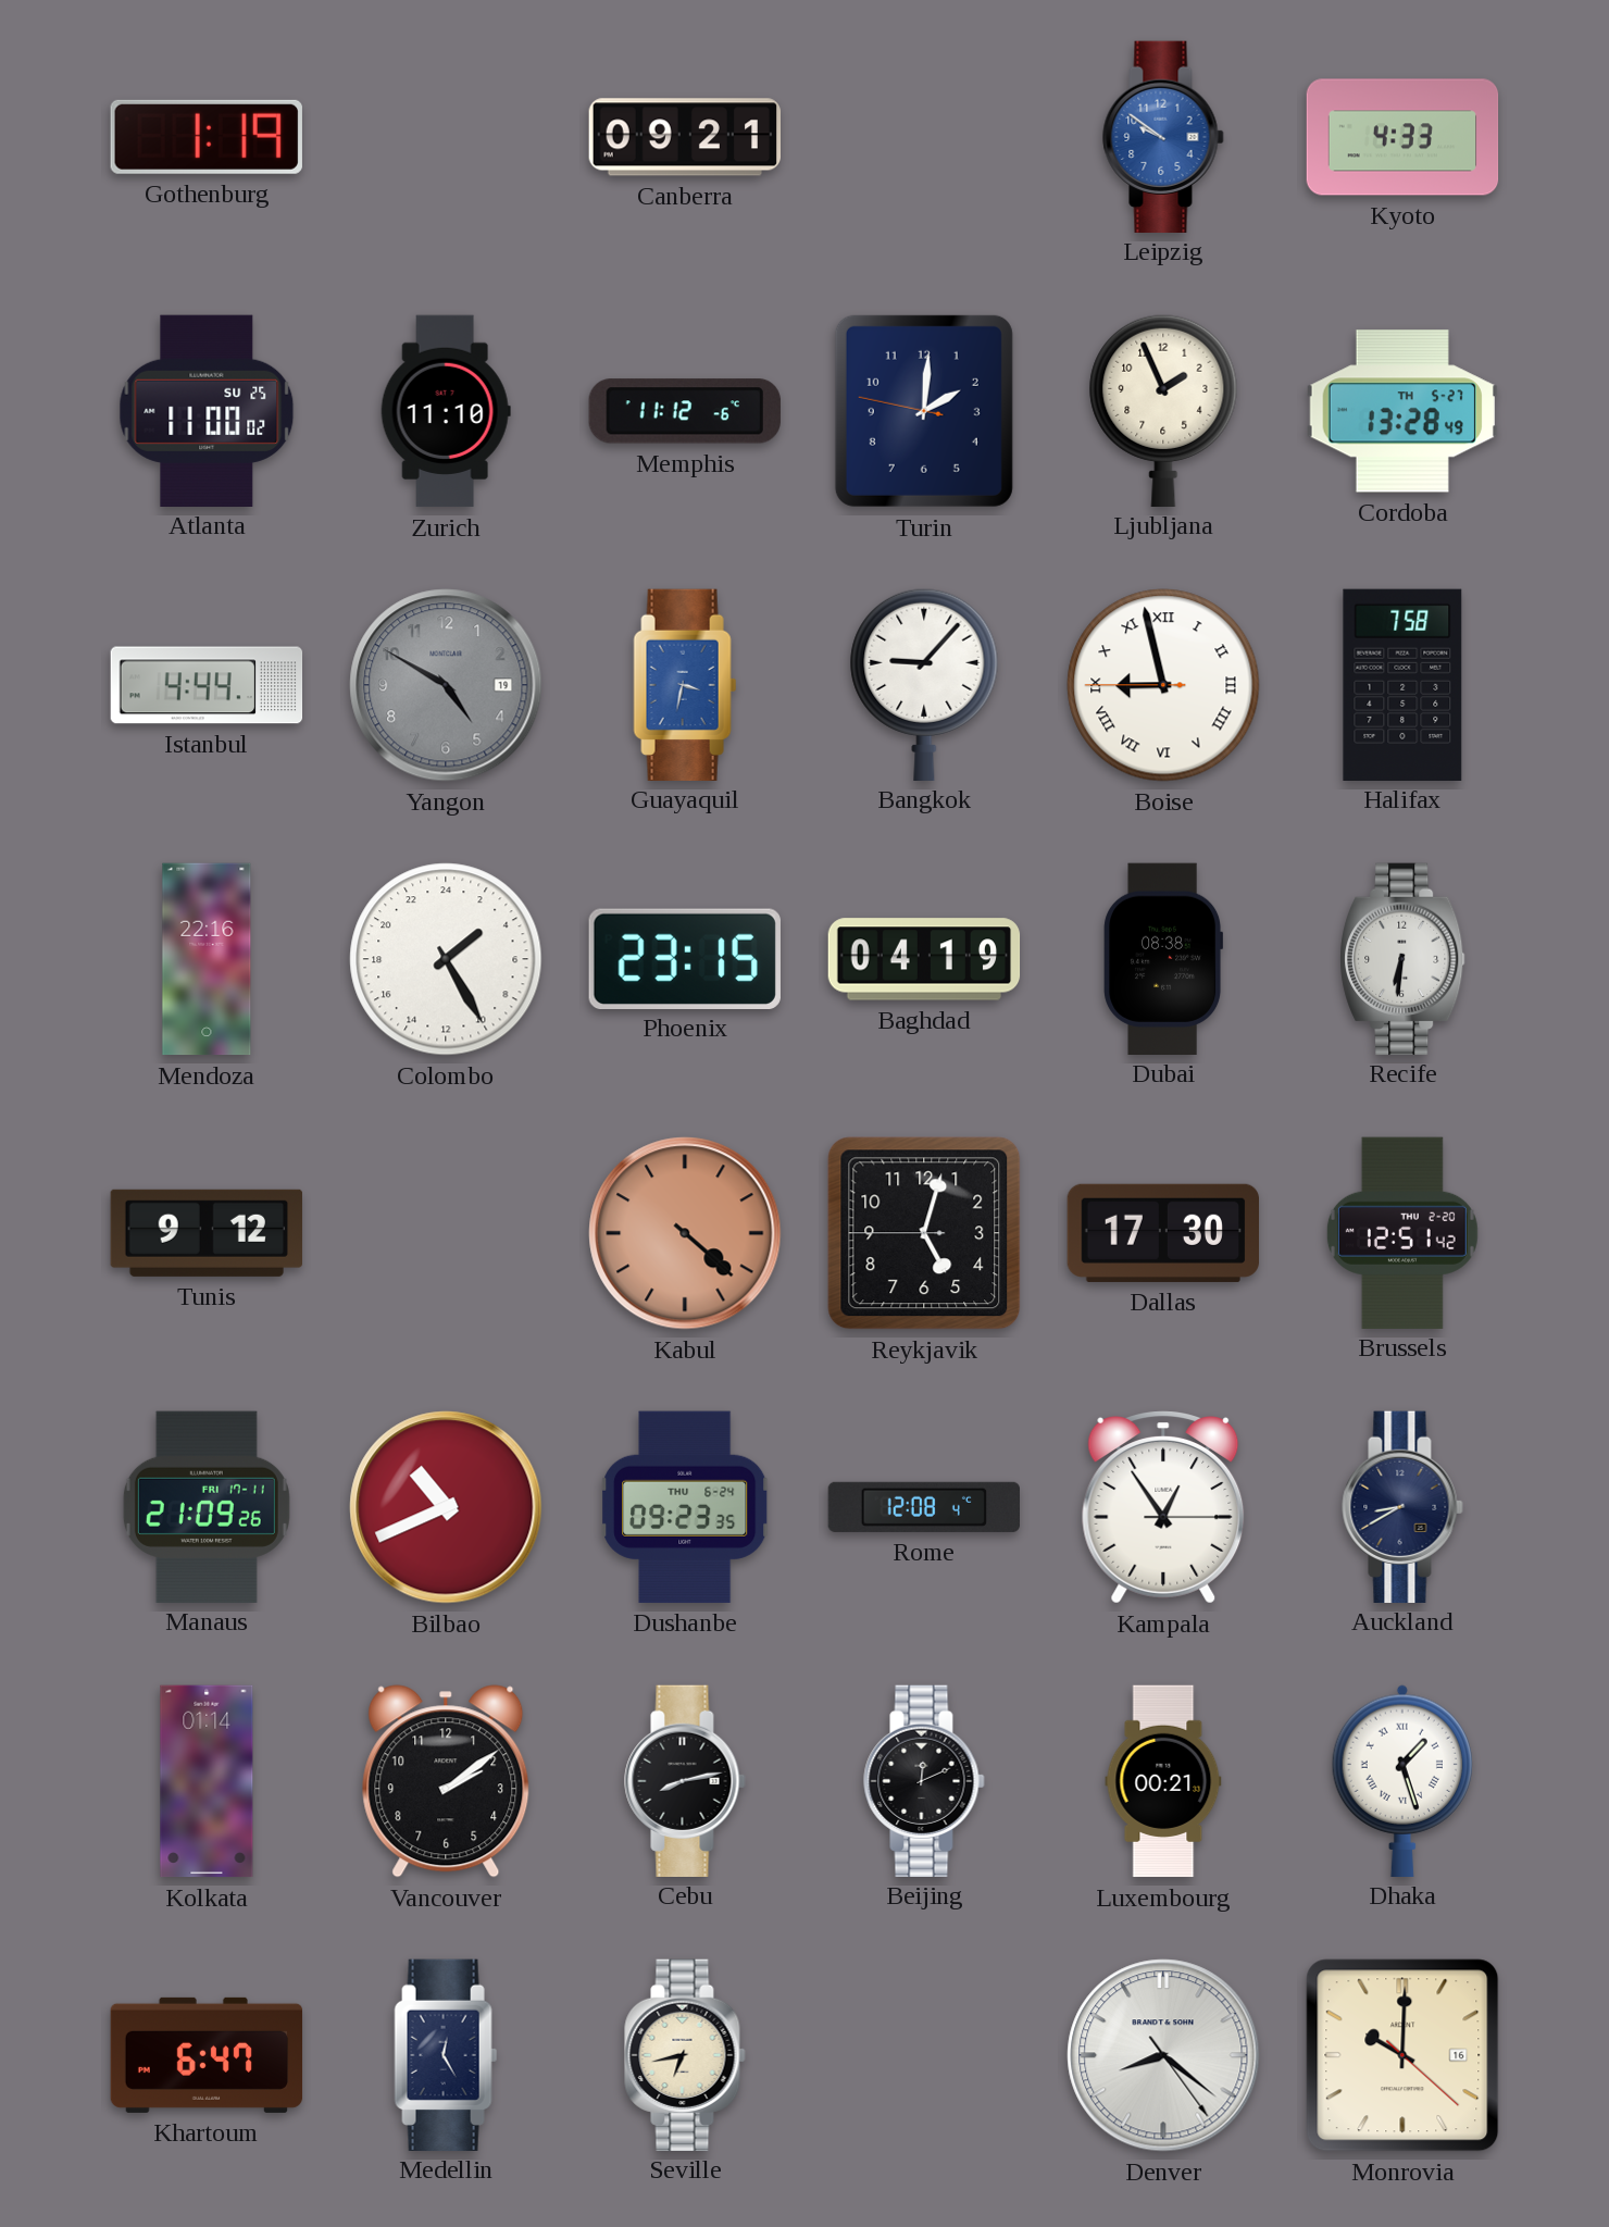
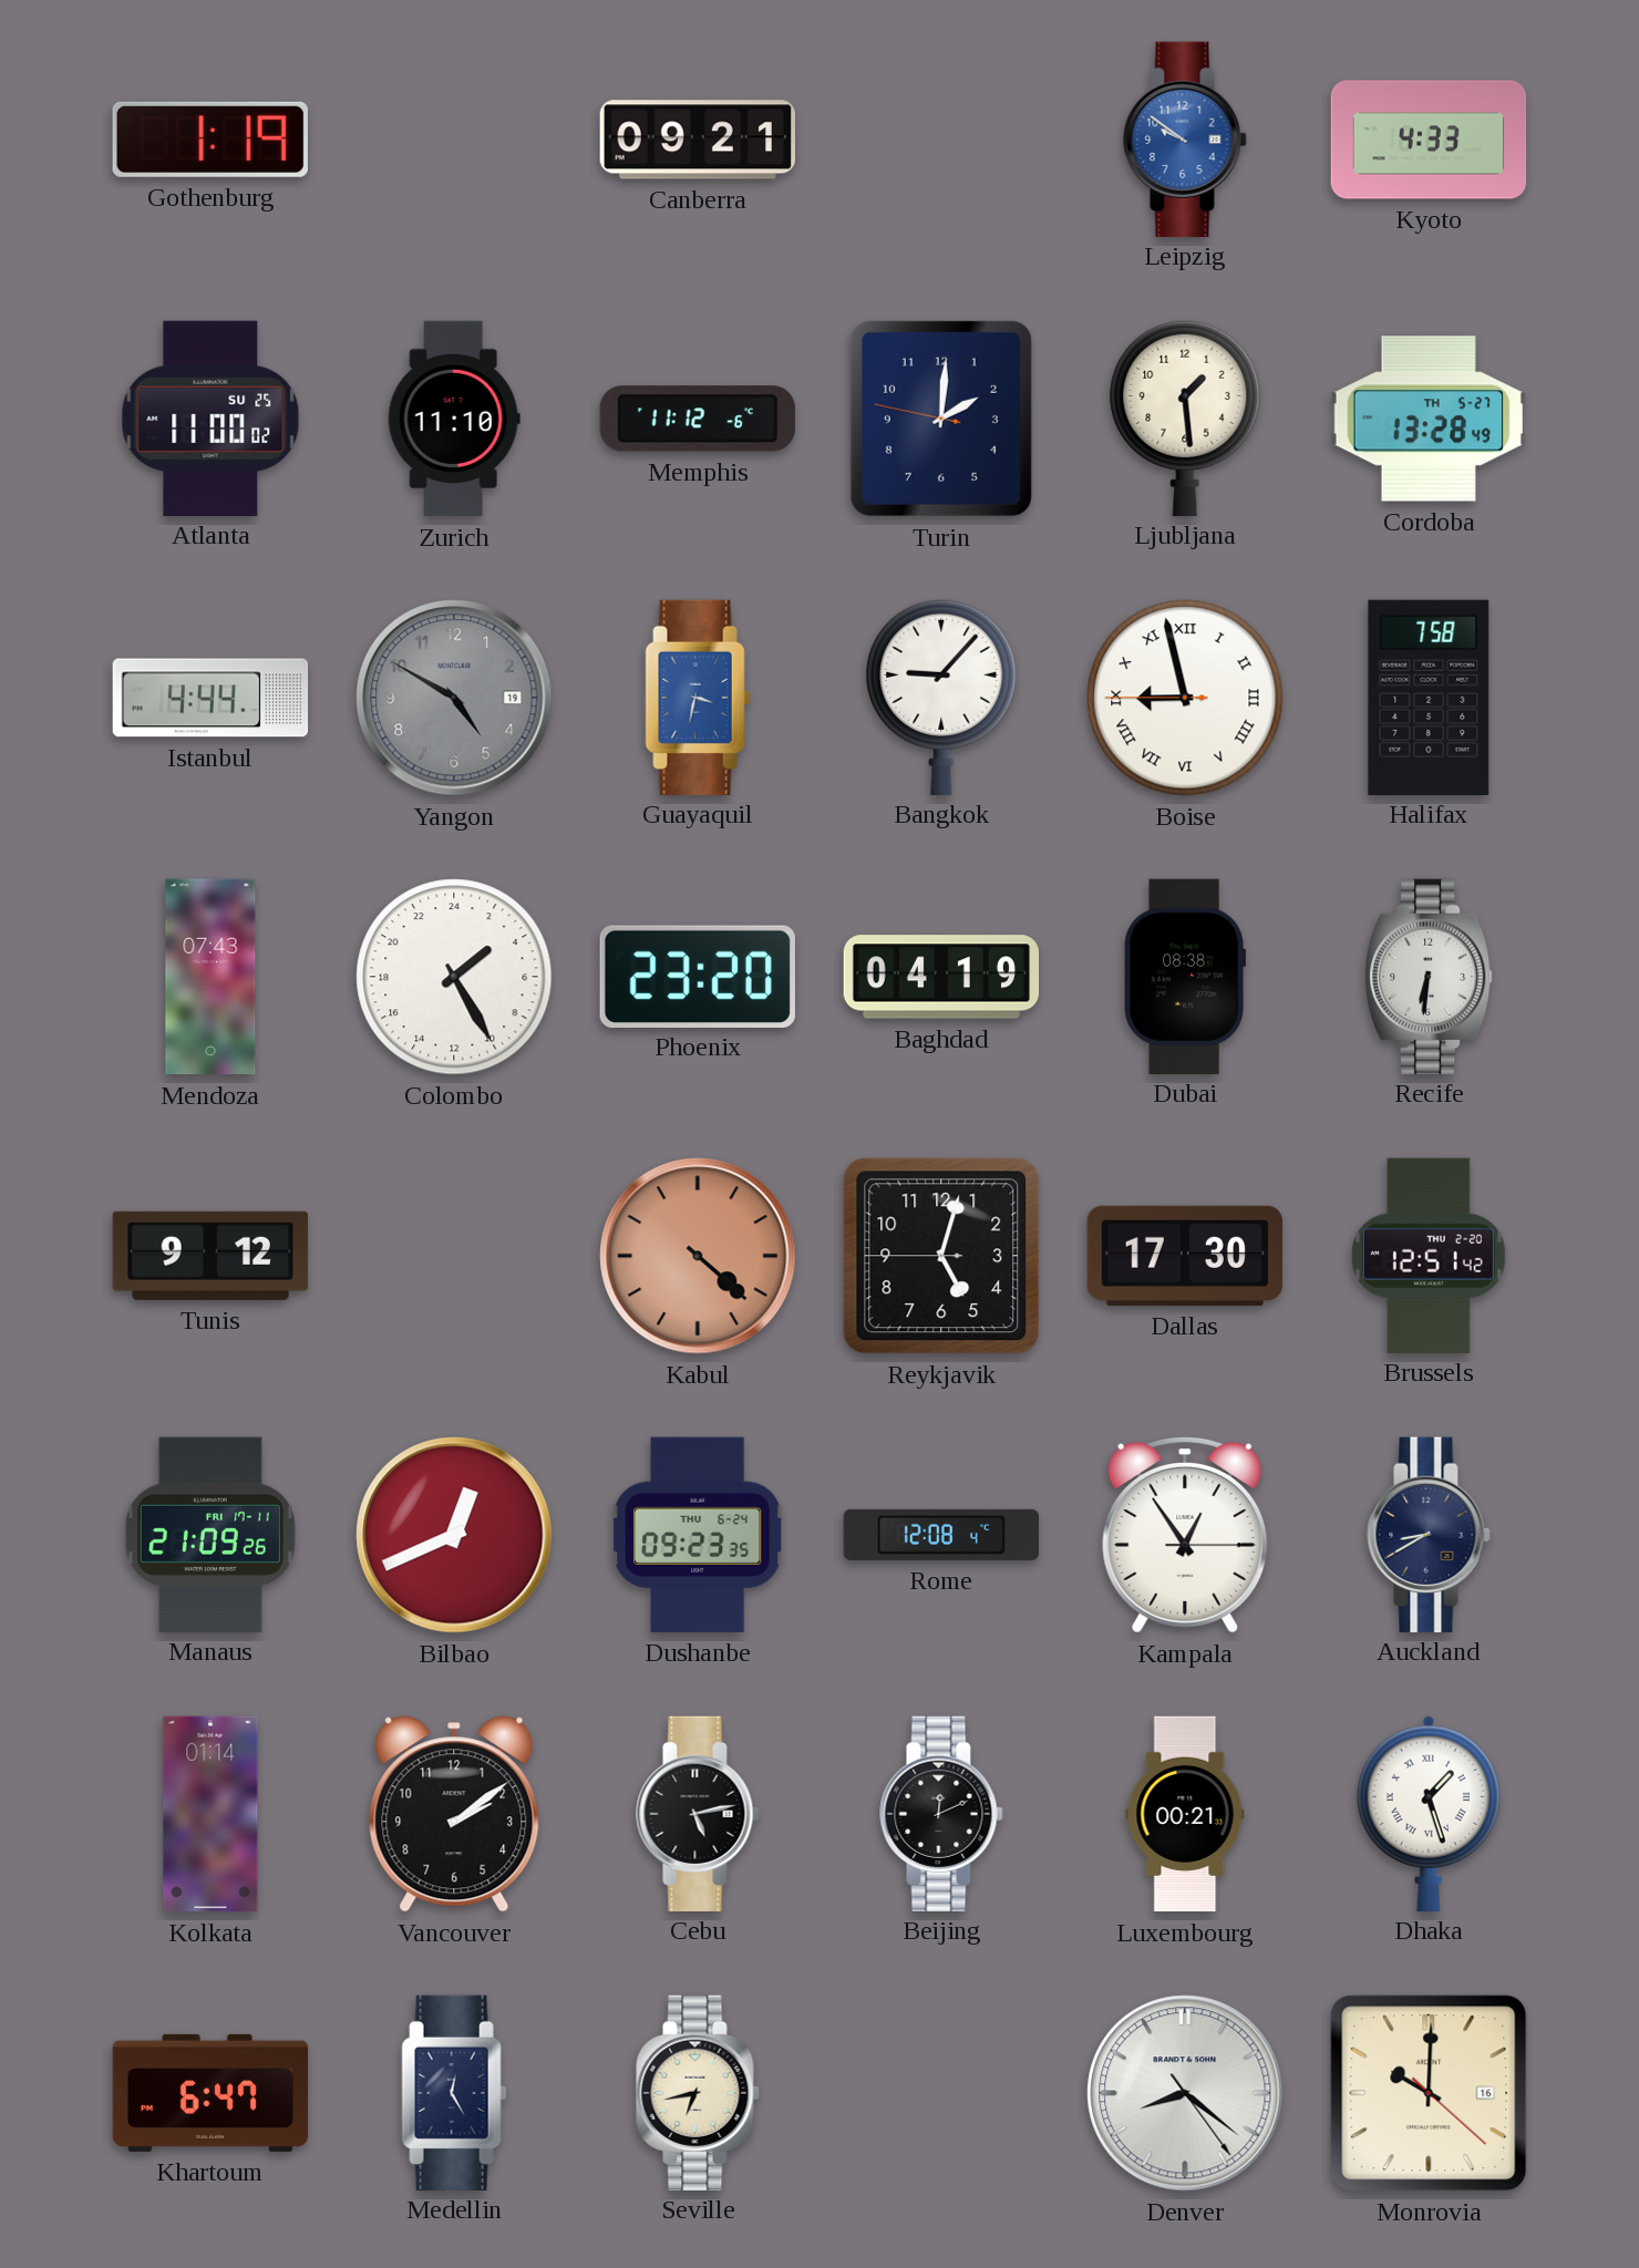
Ljubljana: 1:56 -> 1:29 (1185, 417)
Mendoza: 22:16 -> 07:43 (210, 977)
Phoenix: 23:15 -> 23:20 (698, 976)
Bilbao: 10:41 -> 12:41 (454, 1535)
Cebu: 8:13 -> 5:13 (698, 1813)
